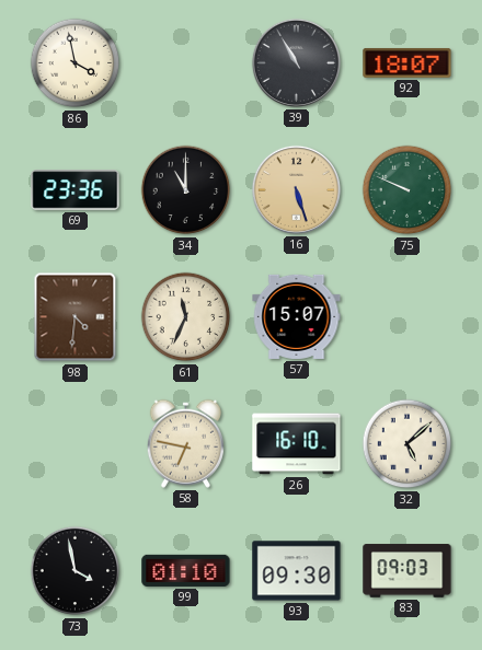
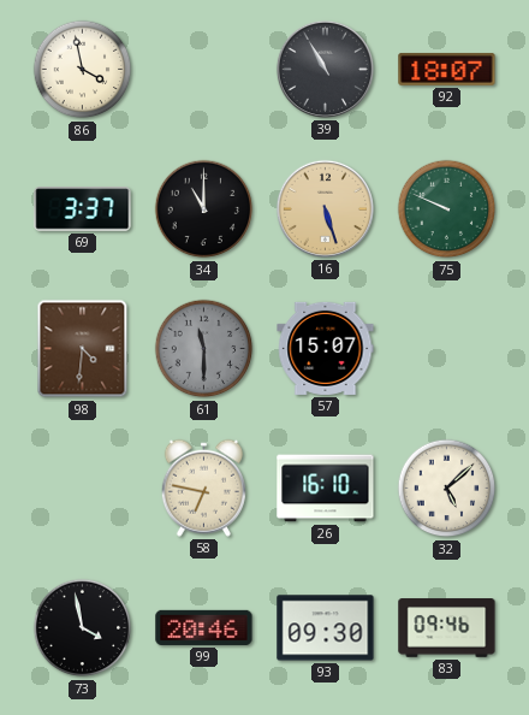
69: 23:36 -> 3:37 (83, 209)
61: 11:34 -> 11:30 (204, 349)
61 dial: cream -> grey (204, 349)
99: 01:10 -> 20:46 (204, 627)
83: 09:03 -> 09:46 (447, 628)
